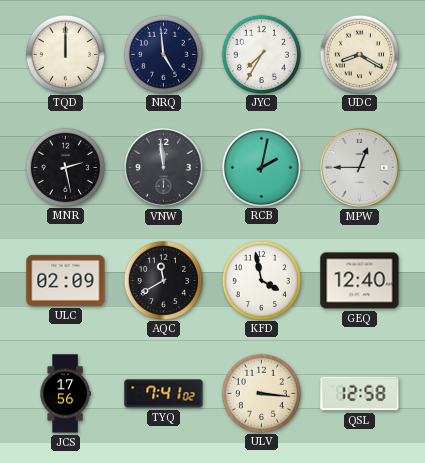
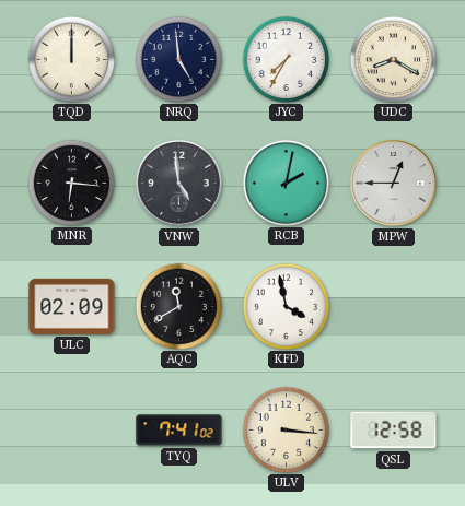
MNR: 2:28 -> 6:16 (71, 183)
VNW: 11:59 -> 4:59 (178, 183)
GEQ: 12:40 -> none (360, 281)
JCS: 17:56 -> none (65, 394)
